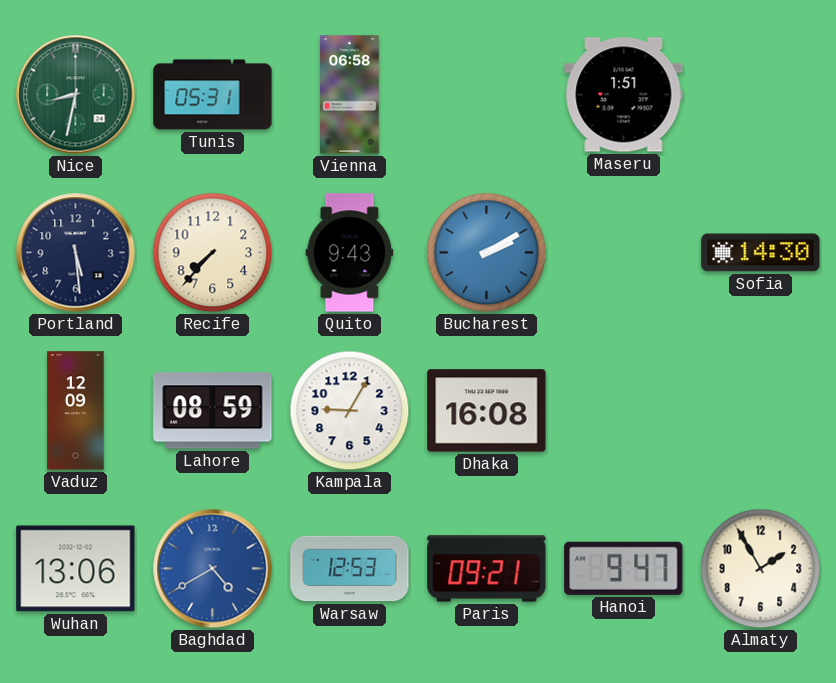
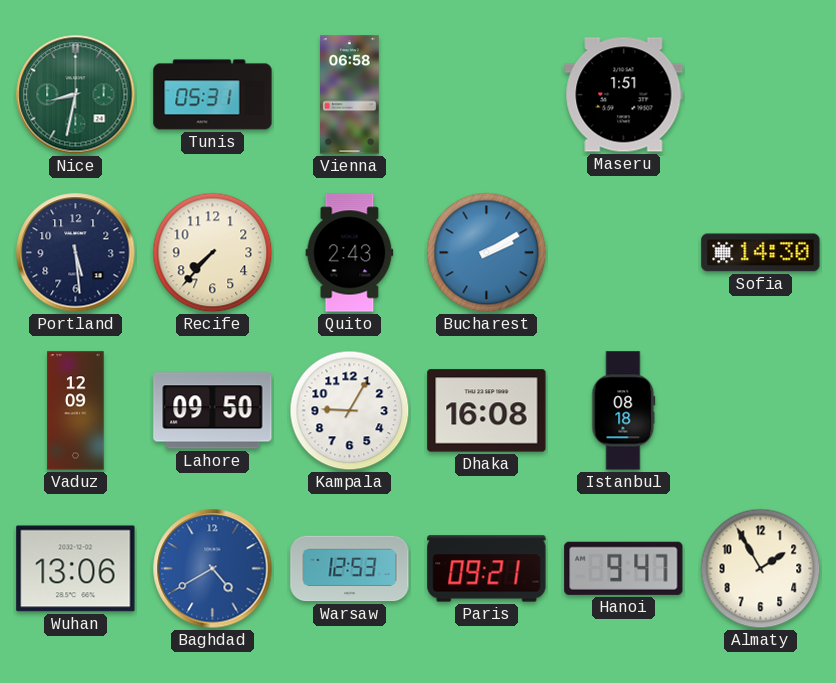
Quito: 9:43 -> 2:43 (350, 253)
Lahore: 08:59 -> 09:50 (213, 411)
Istanbul: none -> 08:18 (624, 411)
